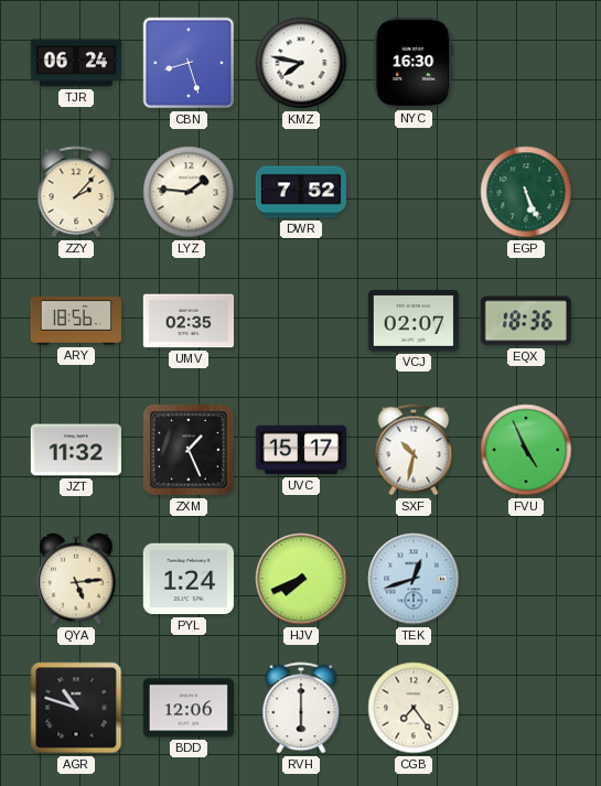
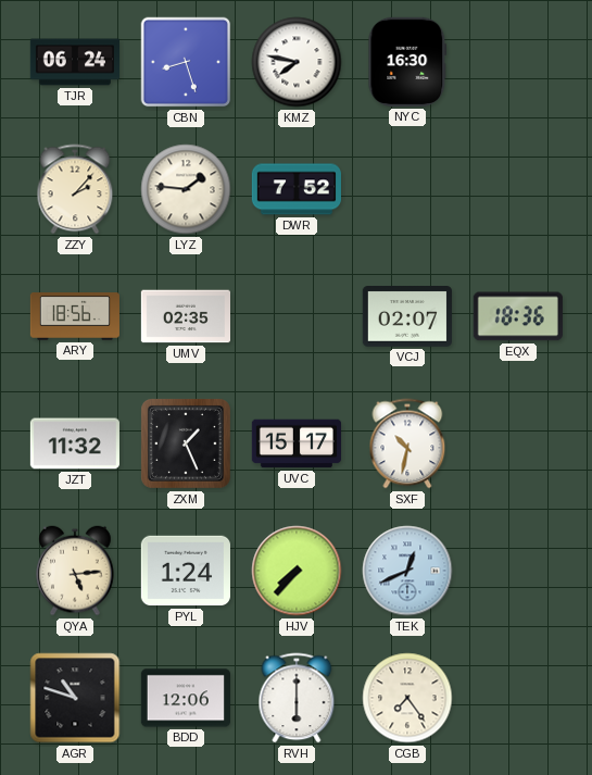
EGP: 5:26 -> none (526, 192)
FVU: 4:56 -> none (526, 450)
HJV: 7:41 -> 7:37 (297, 571)
TEK: 12:42 -> 12:41 (407, 571)
